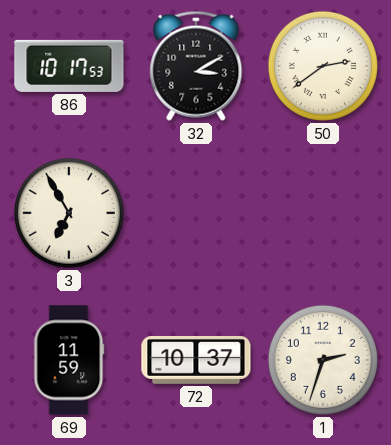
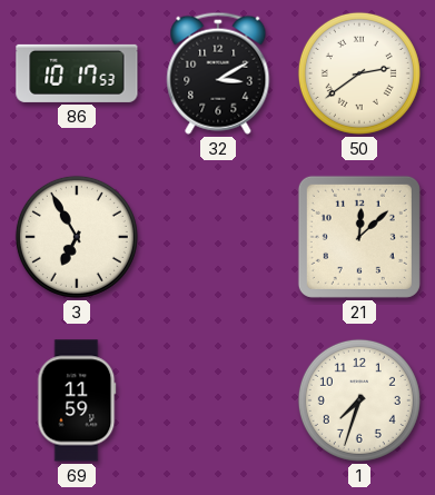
21: none -> 12:08 (359, 237)
72: 10:37 -> none (196, 361)
1: 2:33 -> 7:33 (359, 400)
